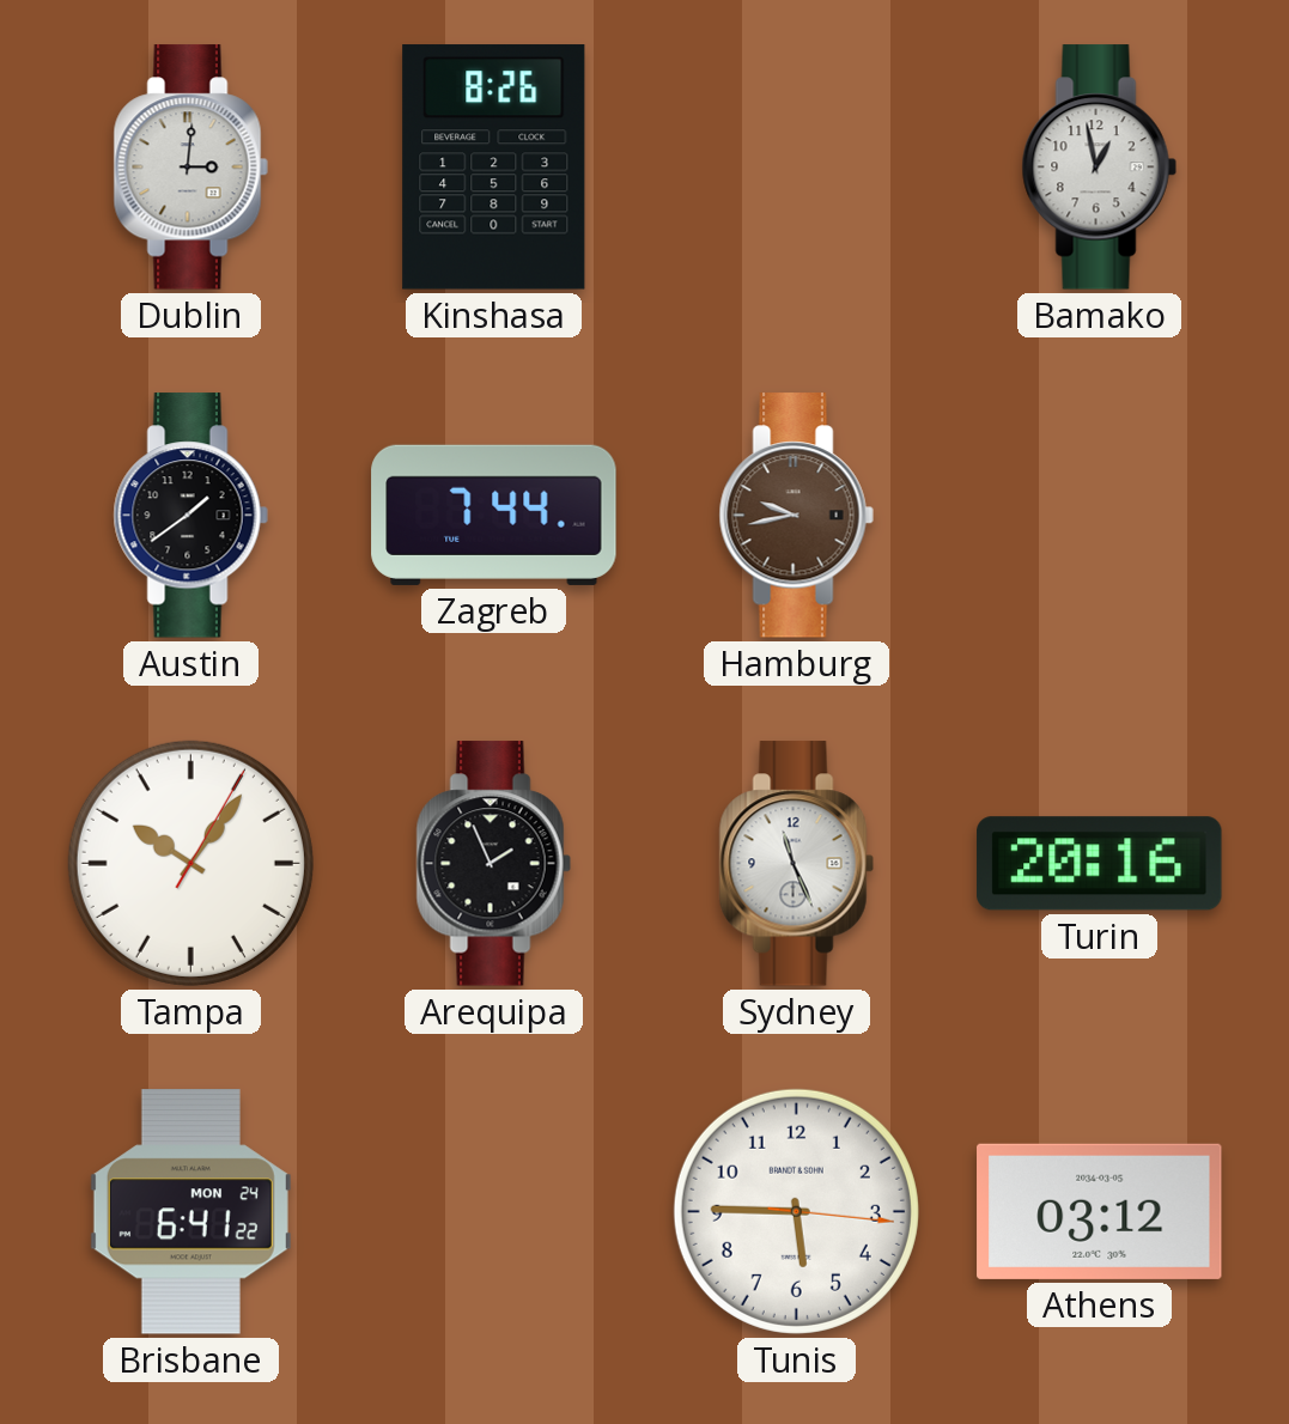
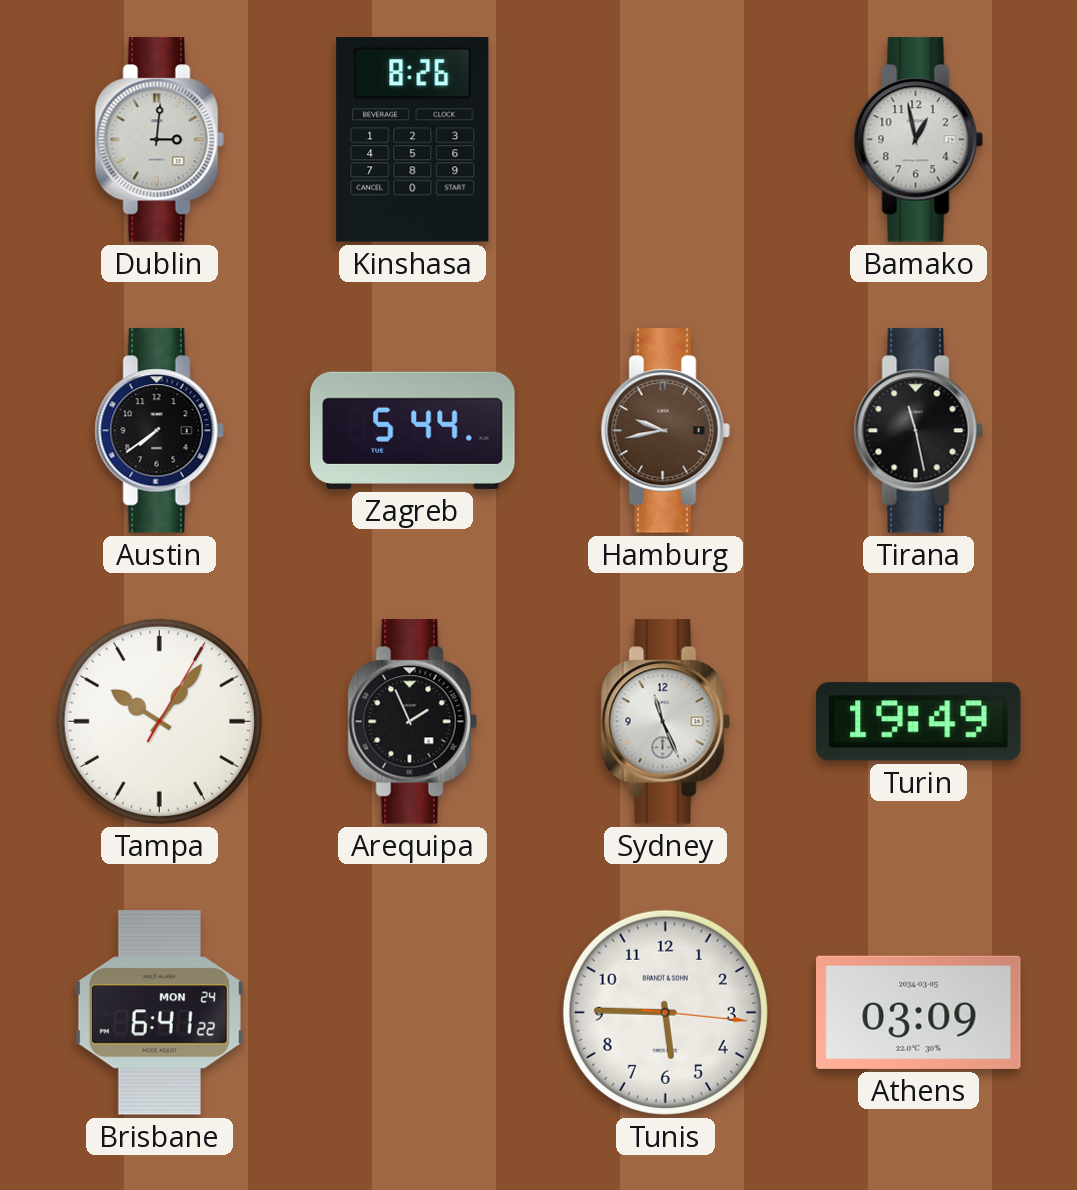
Austin: 1:39 -> 7:39 (159, 431)
Zagreb: 7:44 -> 5:44 (413, 430)
Tirana: none -> 11:28 (918, 431)
Turin: 20:16 -> 19:49 (919, 722)
Athens: 03:12 -> 03:09 (919, 1012)
